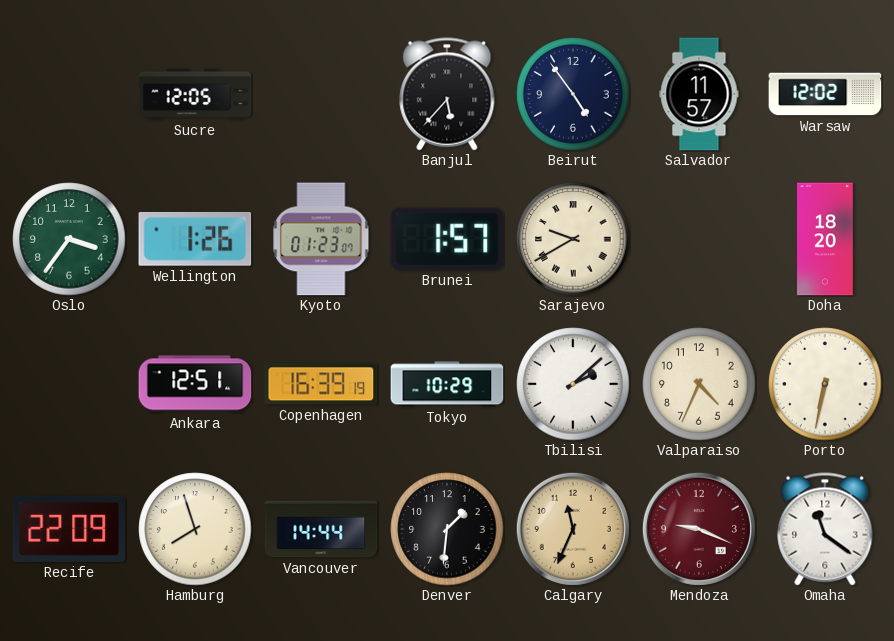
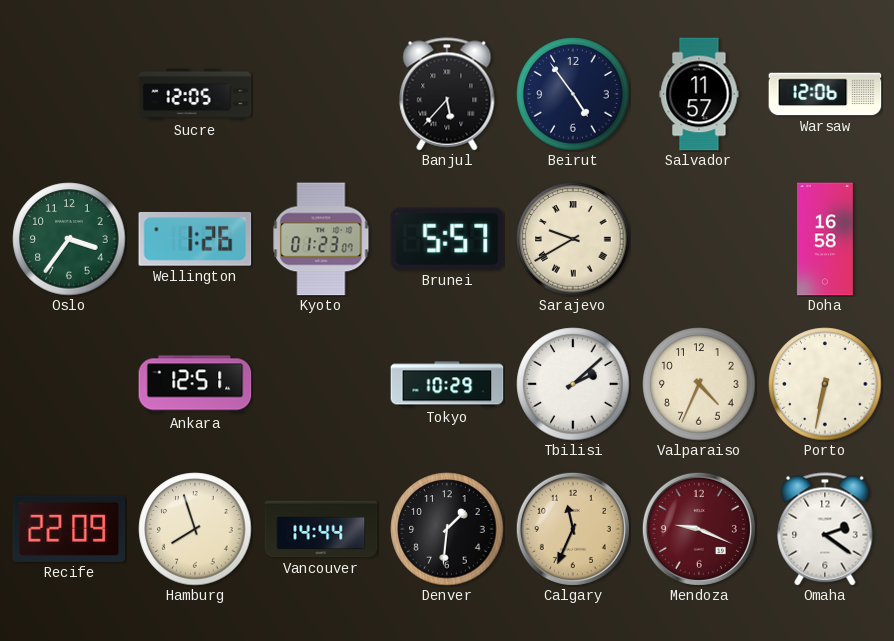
Warsaw: 12:02 -> 12:06 (825, 94)
Brunei: 1:57 -> 5:57 (447, 239)
Doha: 18:20 -> 16:58 (826, 239)
Copenhagen: 16:39 -> none (321, 384)
Omaha: 11:21 -> 2:21 (825, 529)
